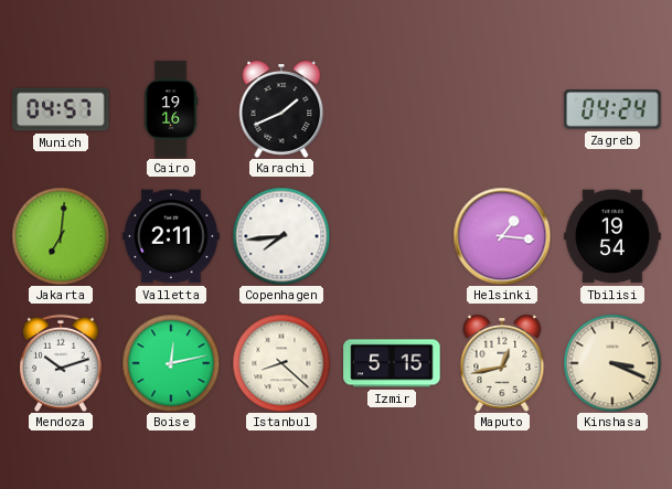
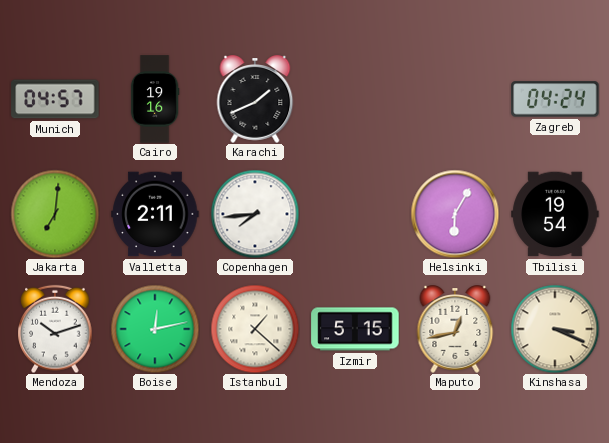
Helsinki: 1:16 -> 6:05 (455, 214)
Istanbul: 8:22 -> 1:22 (255, 329)
